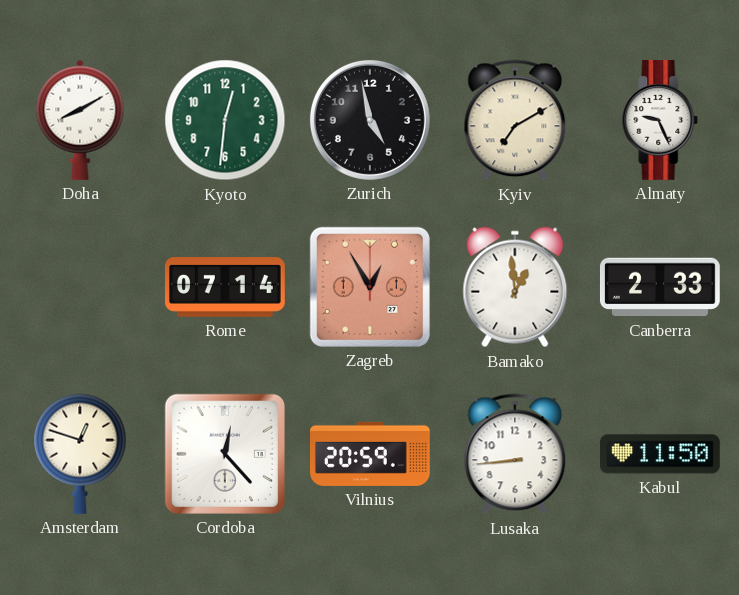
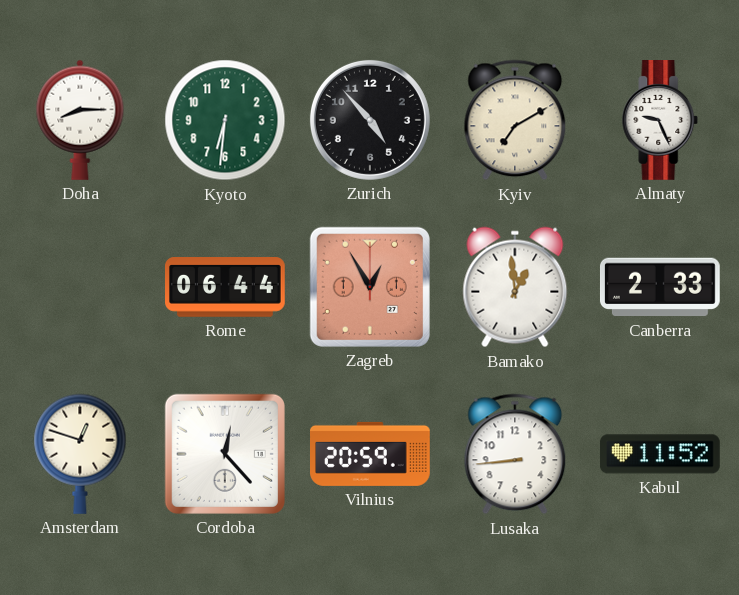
Doha: 8:10 -> 8:15 (80, 120)
Kyoto: 12:31 -> 6:31 (225, 120)
Zurich: 4:58 -> 4:53 (370, 120)
Rome: 07:14 -> 06:44 (226, 288)
Kabul: 11:50 -> 11:52 (660, 454)
